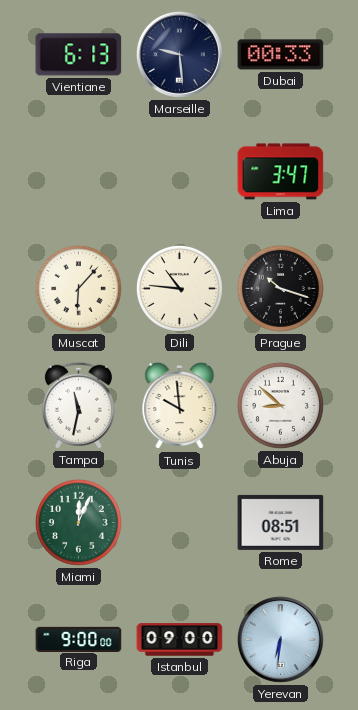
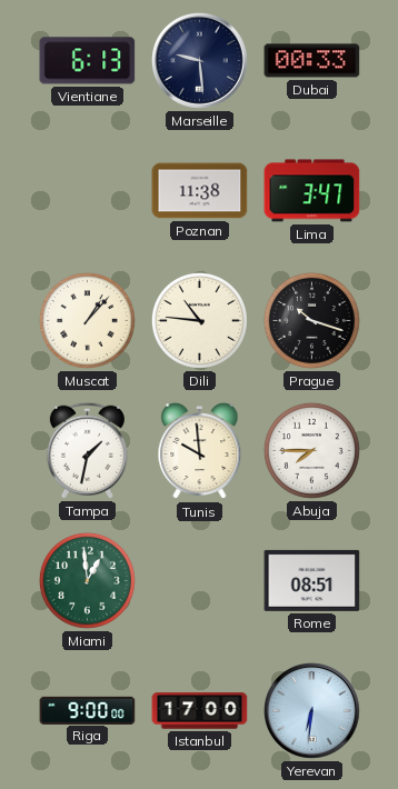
Poznan: none -> 11:38 (200, 191)
Muscat: 6:07 -> 1:07 (87, 320)
Tampa: 11:32 -> 1:32 (87, 450)
Abuja: 8:52 -> 7:45 (311, 450)
Miami: 12:04 -> 12:59 (87, 580)
Istanbul: 09:00 -> 17:00 (200, 711)
